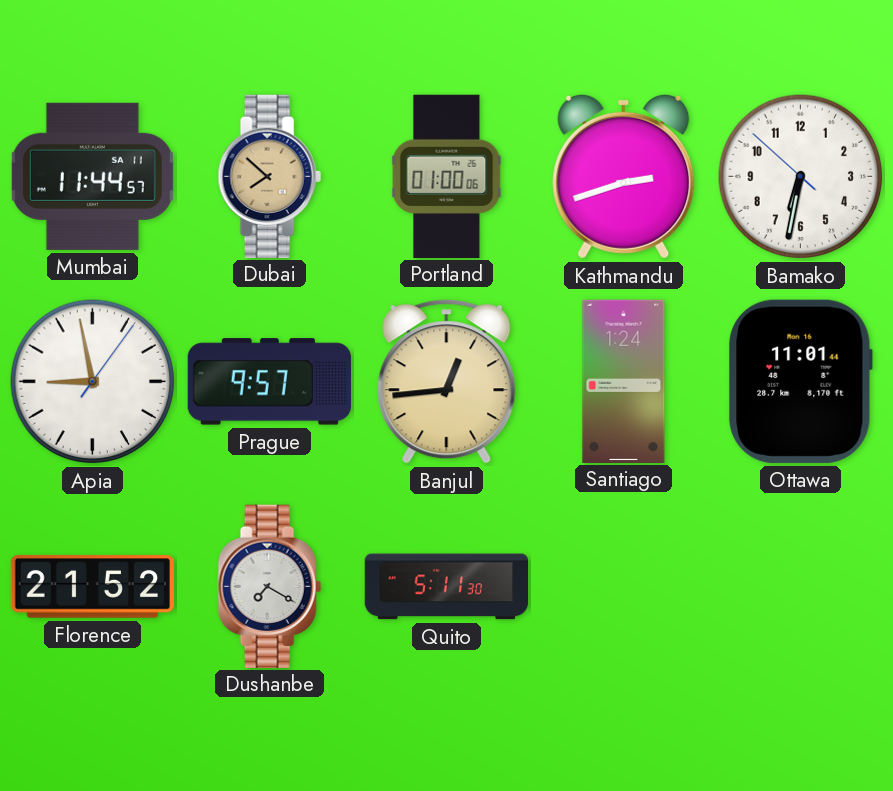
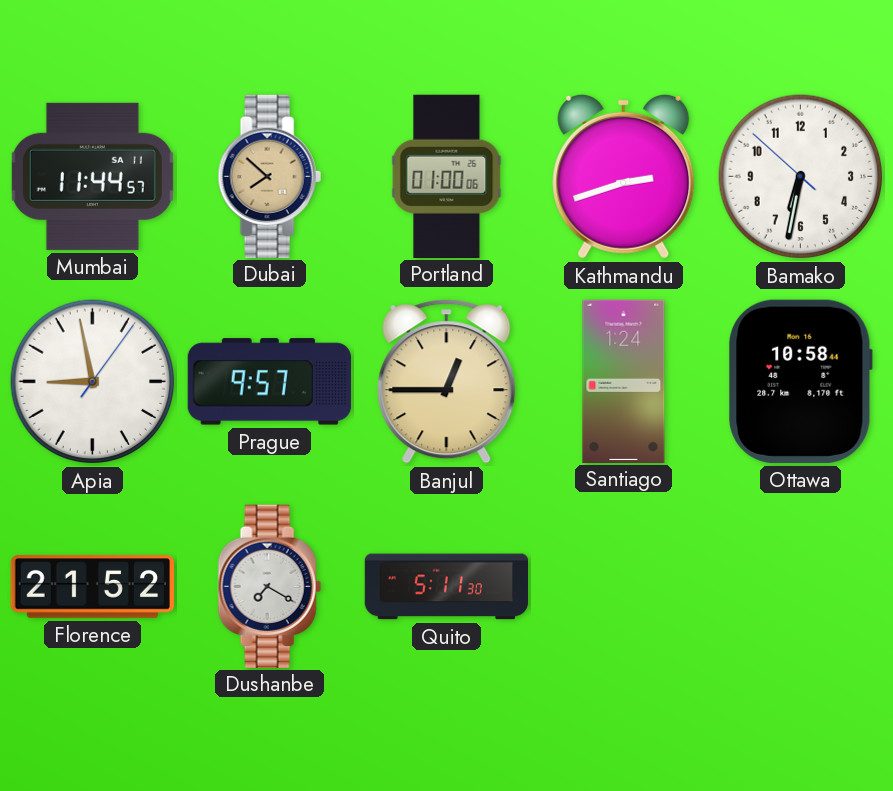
Banjul: 12:44 -> 12:45 (447, 382)
Ottawa: 11:01 -> 10:58 (801, 381)
